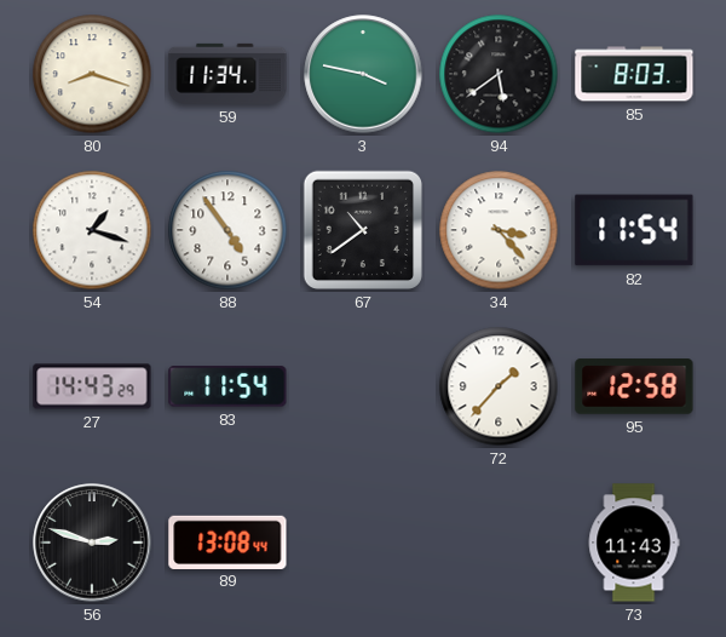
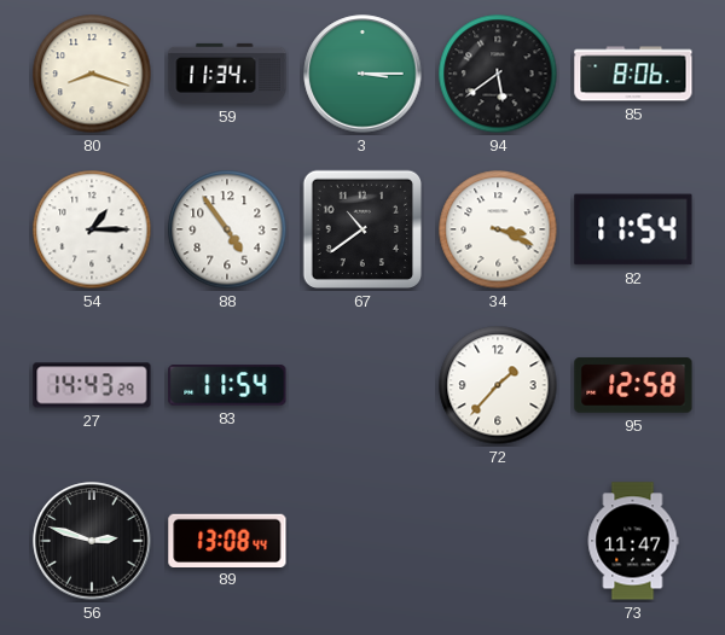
3: 3:47 -> 3:15 (362, 74)
85: 8:03 -> 8:06 (633, 74)
54: 1:18 -> 1:15 (92, 229)
34: 3:23 -> 3:19 (498, 229)
73: 11:43 -> 11:47 (633, 541)
